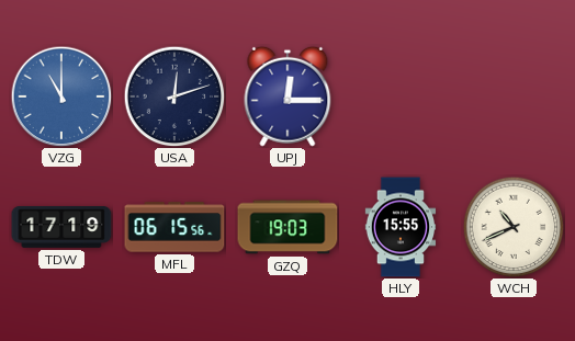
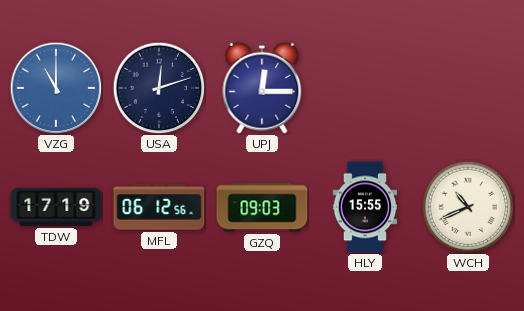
MFL: 06:15 -> 06:12 (159, 207)
GZQ: 19:03 -> 09:03 (262, 207)
